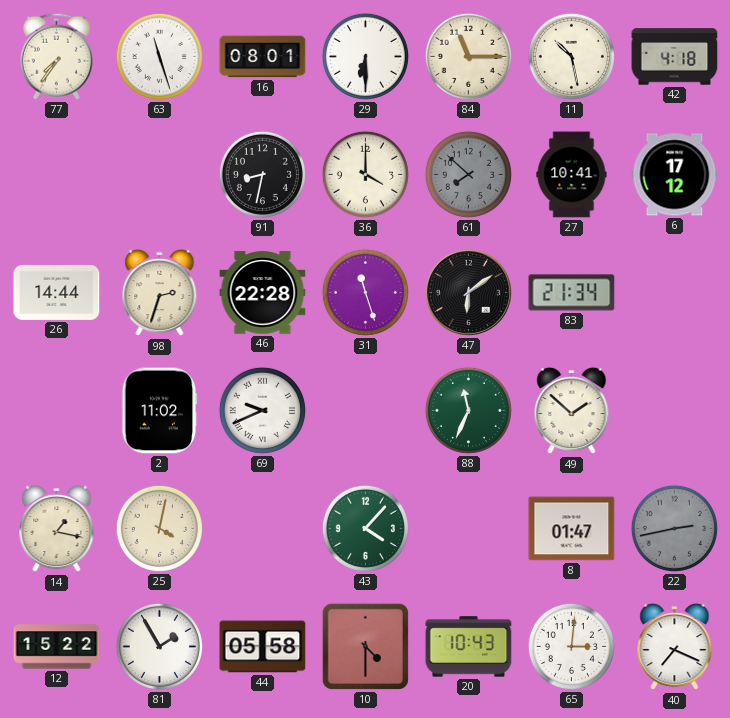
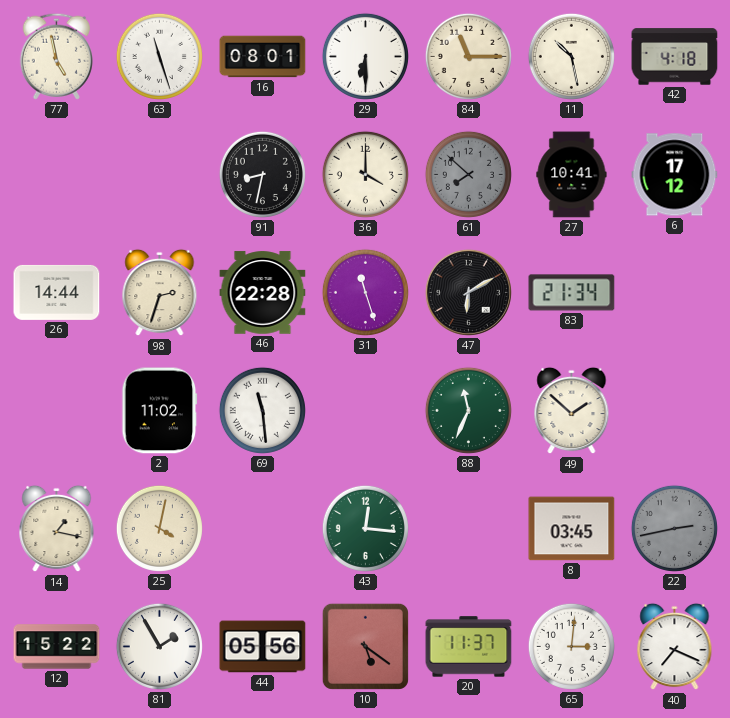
77: 7:36 -> 4:58 (56, 56)
47: 6:09 -> 6:10 (468, 292)
69: 9:41 -> 11:29 (262, 410)
43: 4:07 -> 12:16 (365, 528)
8: 01:47 -> 03:45 (572, 529)
44: 05:58 -> 05:56 (263, 647)
10: 4:30 -> 5:21 (365, 646)
20: 10:43 -> 11:37 (469, 647)
